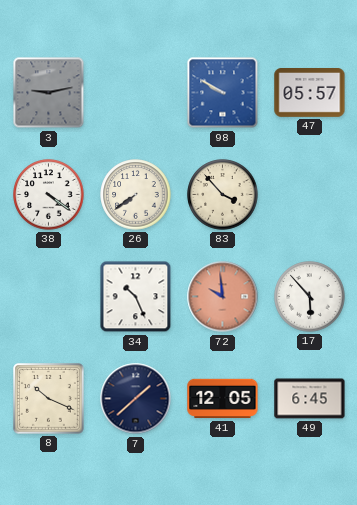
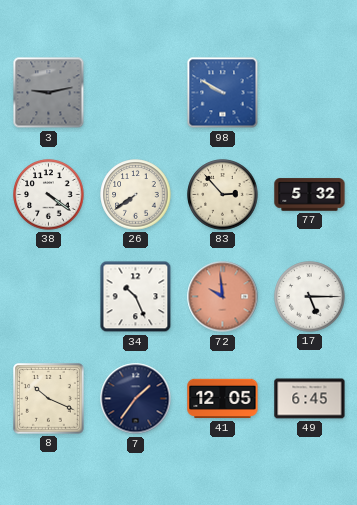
47: 05:57 -> none (310, 93)
83: 3:53 -> 2:53 (223, 195)
77: none -> 5:32 (310, 195)
17: 5:53 -> 5:15 (310, 297)
7: 1:38 -> 1:36 (136, 399)
